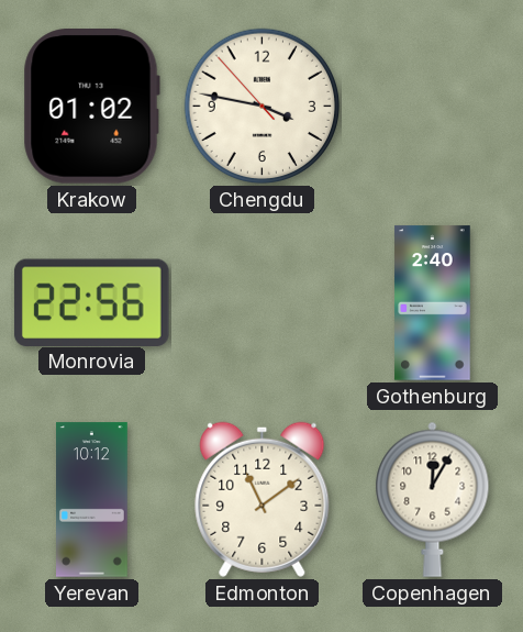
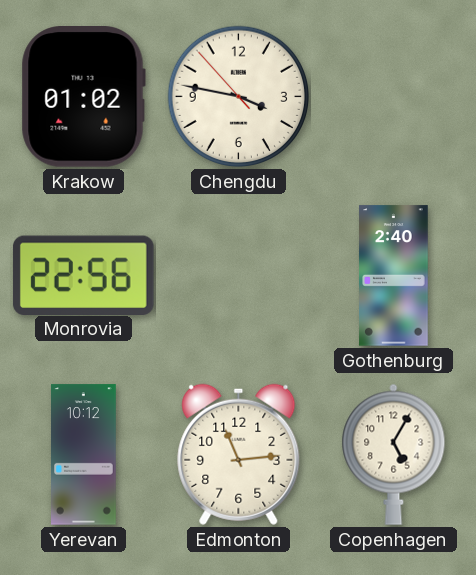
Edmonton: 11:09 -> 11:14 (239, 454)
Copenhagen: 12:05 -> 5:05 (394, 454)
